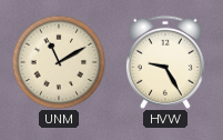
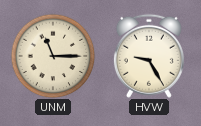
UNM: 11:10 -> 11:15 (53, 56)
